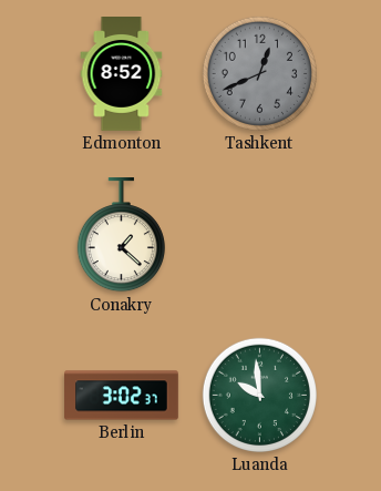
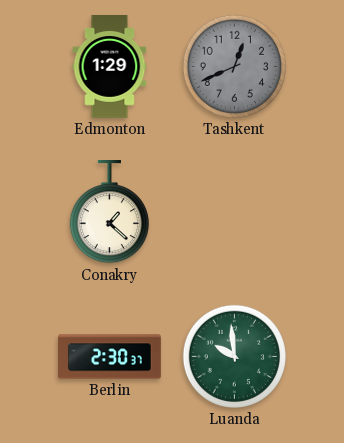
Edmonton: 8:52 -> 1:29 (110, 67)
Berlin: 3:02 -> 2:30 (110, 357)
